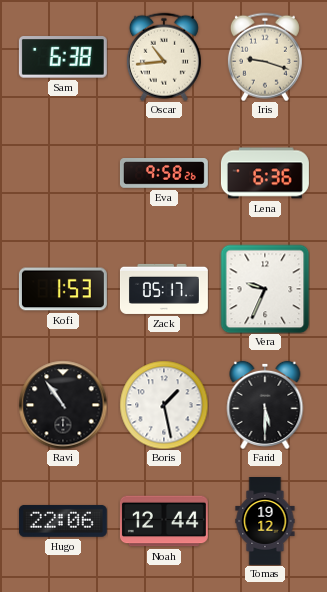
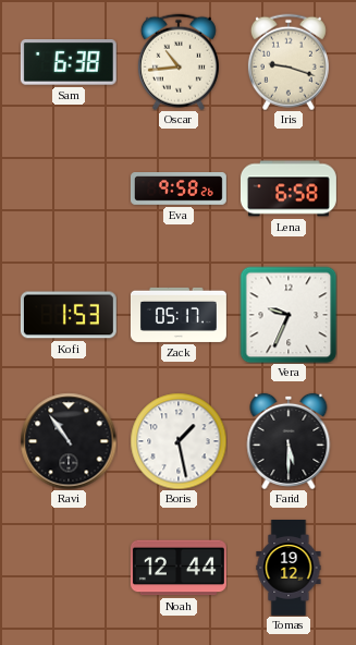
Lena: 6:36 -> 6:58 (289, 188)
Hugo: 22:06 -> none (63, 521)
